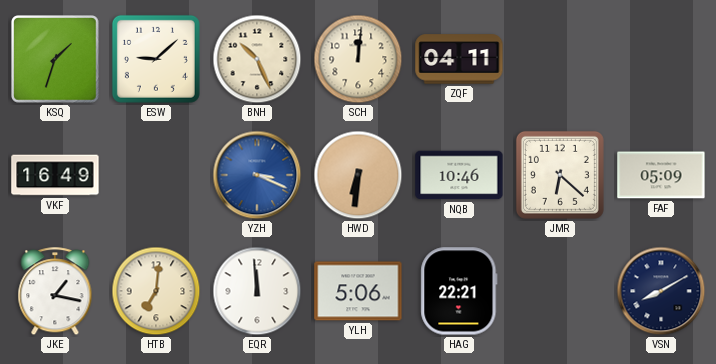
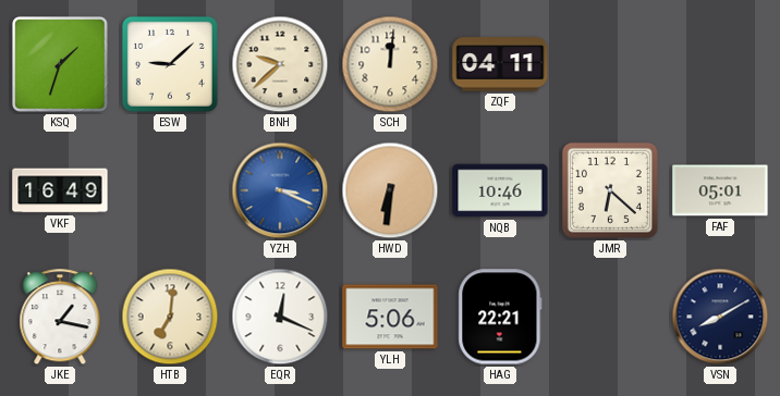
BNH: 10:26 -> 9:38 (280, 64)
FAF: 05:09 -> 05:01 (720, 190)
EQR: 11:59 -> 12:19 (280, 317)
